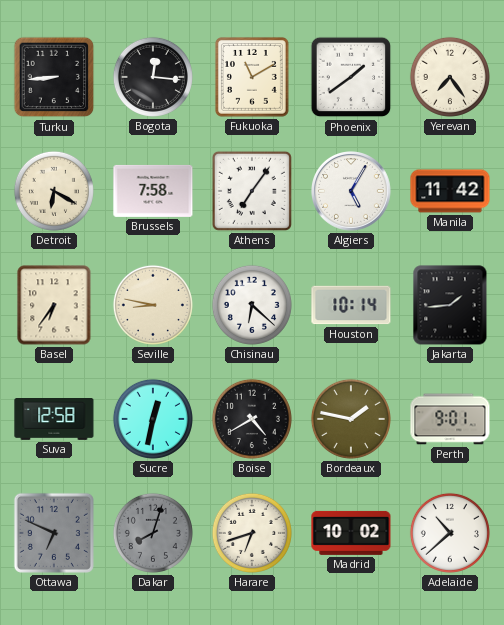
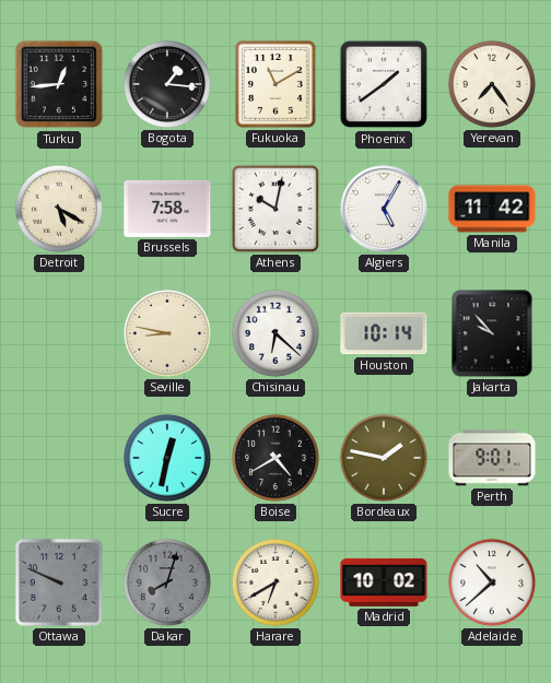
Turku: 8:44 -> 12:44 (59, 84)
Bogota: 12:16 -> 1:16 (167, 84)
Detroit: 6:20 -> 5:20 (59, 209)
Athens: 7:06 -> 10:02 (275, 209)
Basel: 6:36 -> none (54, 305)
Jakarta: 1:44 -> 9:53 (492, 333)
Suva: 12:58 -> none (54, 420)
Ottawa: 6:49 -> 9:49 (59, 582)
Harare: 6:42 -> 6:40 (275, 582)
